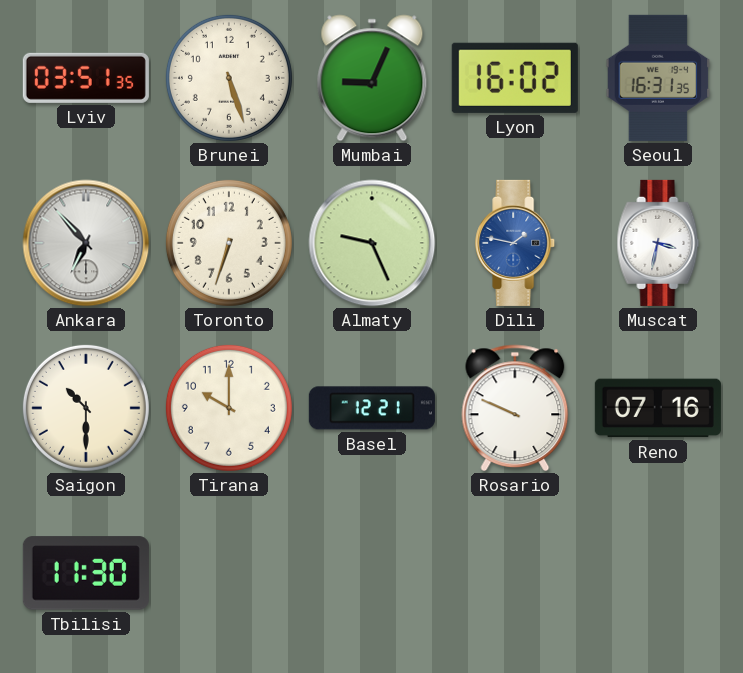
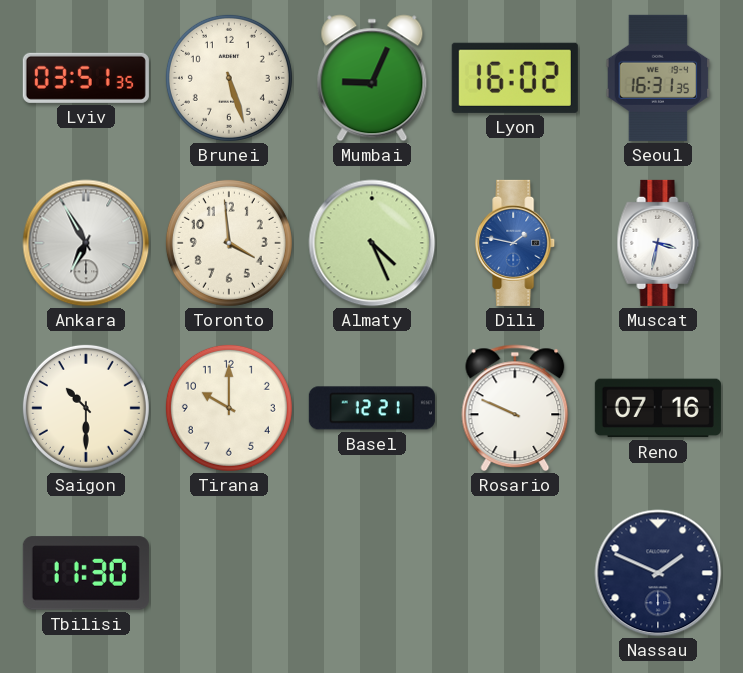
Ankara: 6:53 -> 6:55 (86, 243)
Toronto: 6:33 -> 3:59 (229, 243)
Almaty: 9:26 -> 4:26 (372, 243)
Nassau: none -> 1:49 (658, 573)
